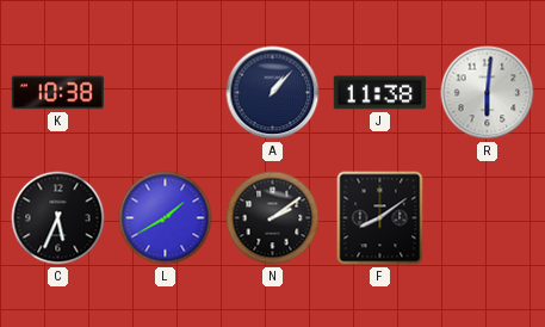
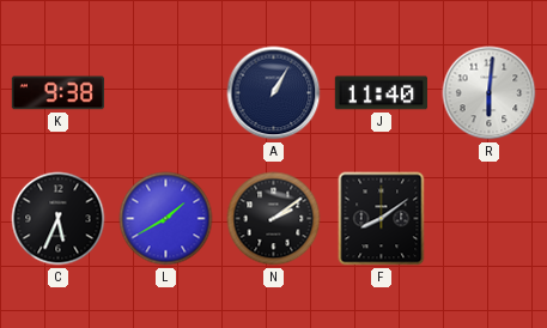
K: 10:38 -> 9:38 (57, 93)
A: 1:07 -> 1:05 (274, 93)
J: 11:38 -> 11:40 (381, 93)
